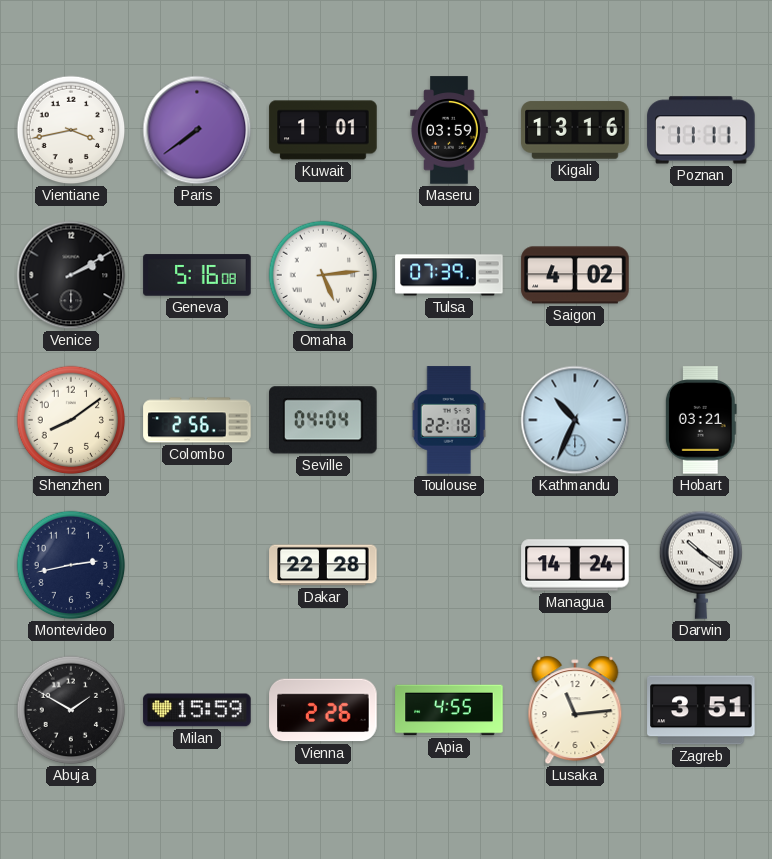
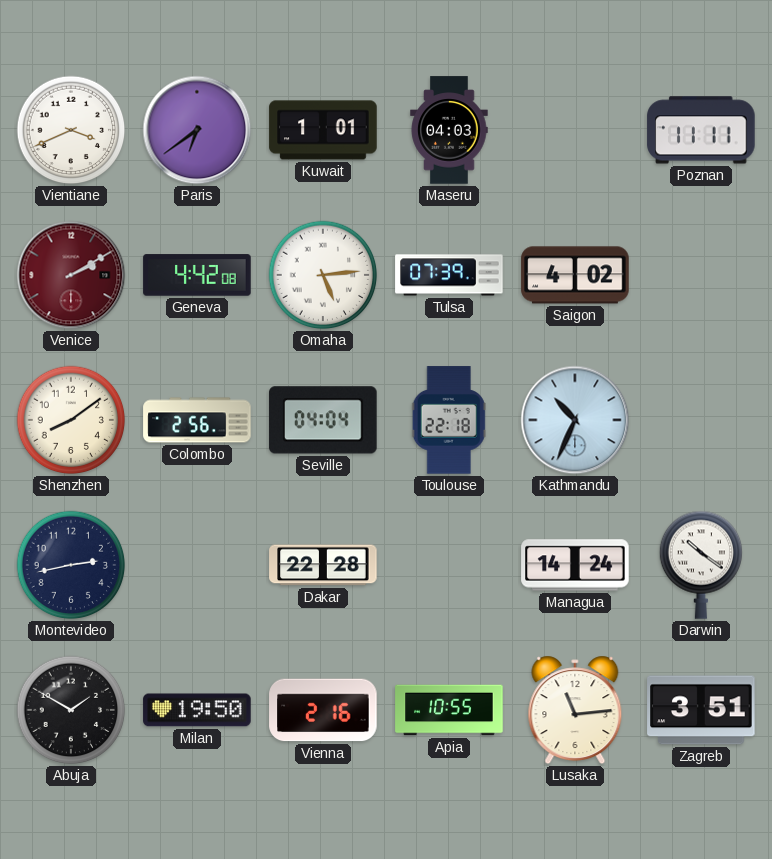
Vientiane: 3:43 -> 3:41 (71, 130)
Paris: 7:39 -> 6:39 (197, 130)
Maseru: 03:59 -> 04:03 (449, 130)
Kigali: 13:16 -> none (575, 130)
Venice dial: black -> burgundy (71, 275)
Geneva: 5:16 -> 4:42 (197, 275)
Hobart: 03:21 -> none (701, 420)
Milan: 15:59 -> 19:50 (197, 710)
Vienna: 2:26 -> 2:16 (323, 710)
Apia: 4:55 -> 10:55 (449, 710)
